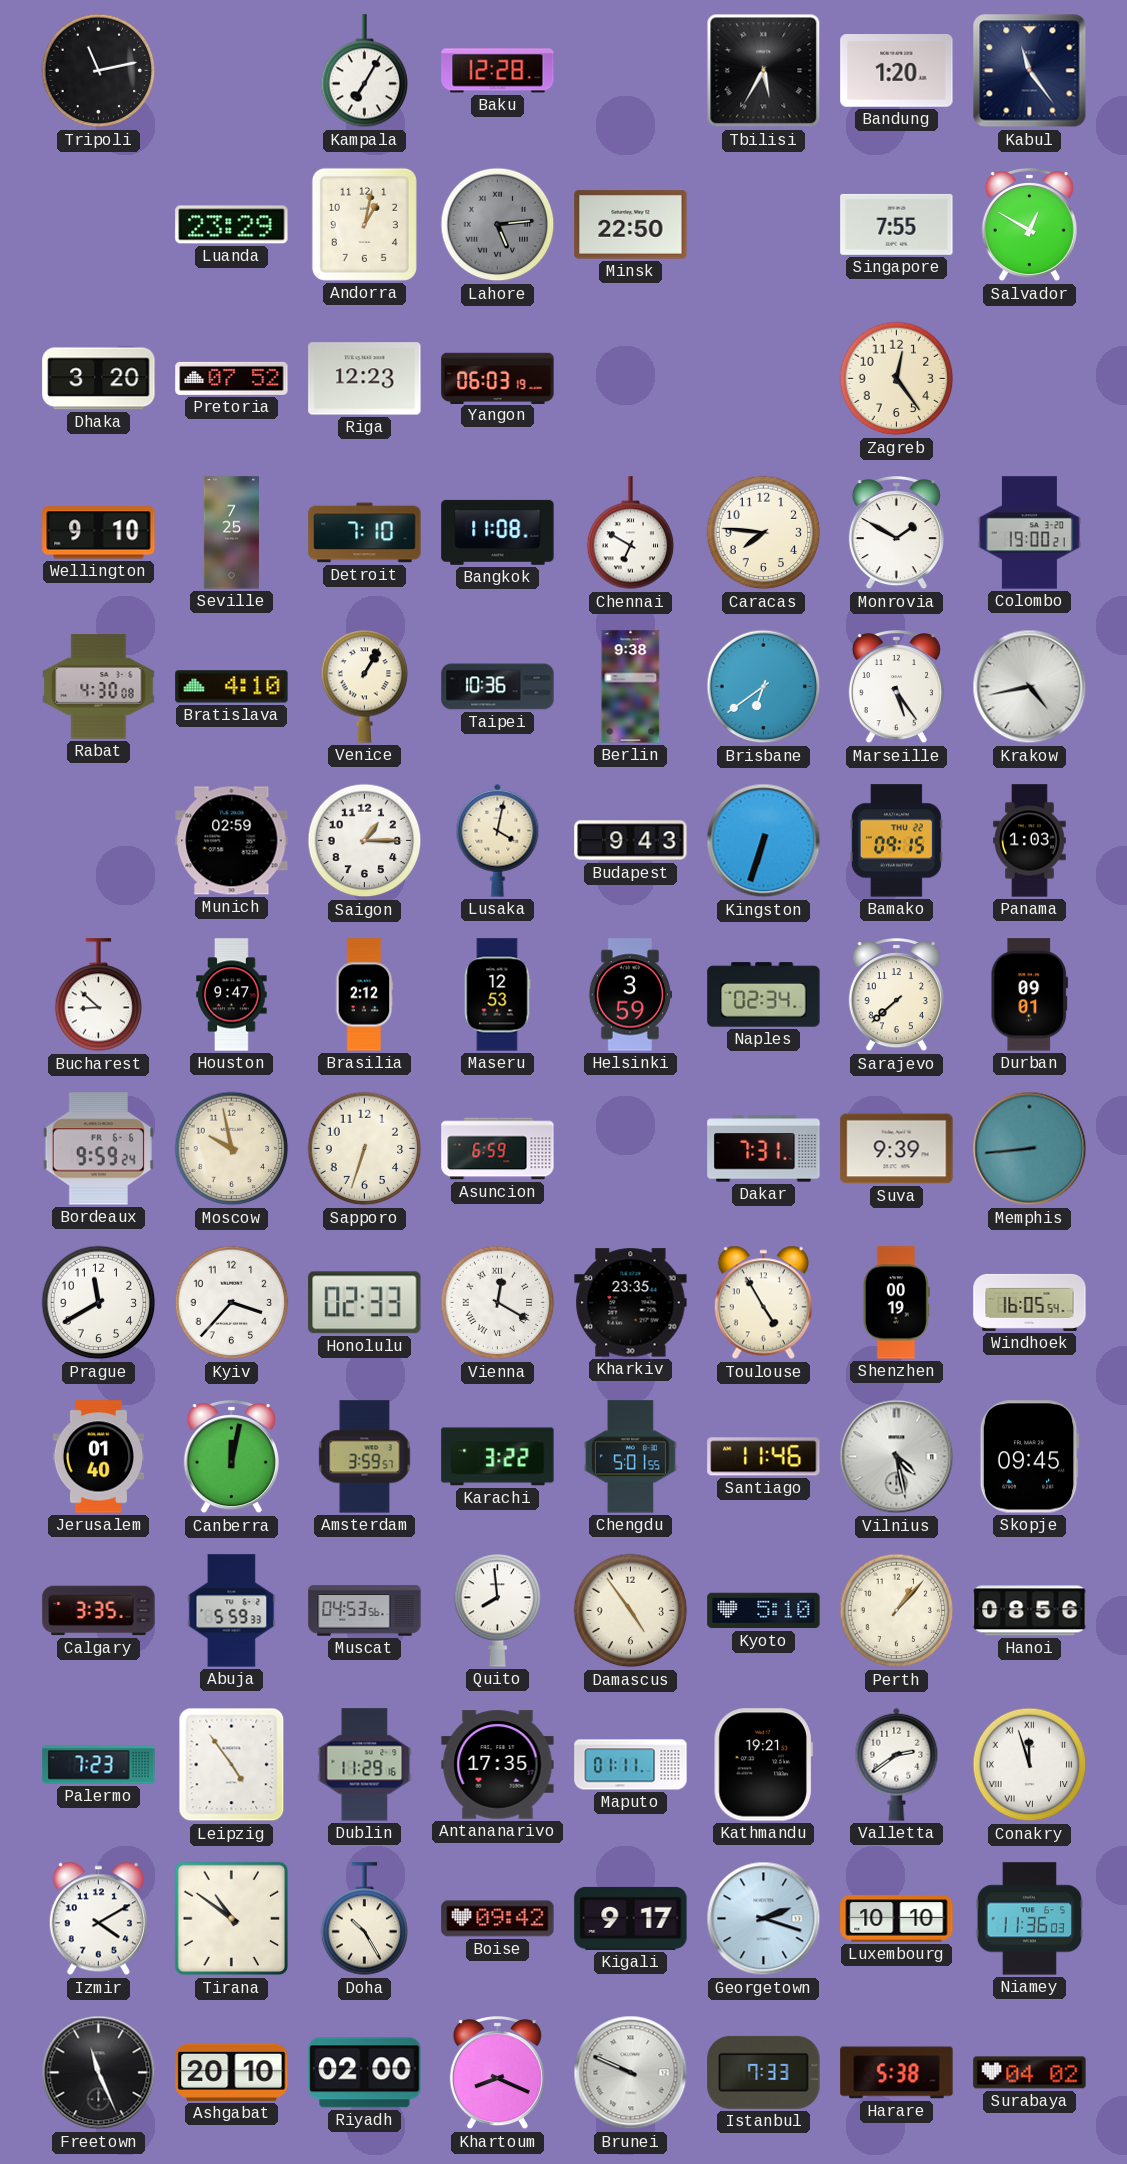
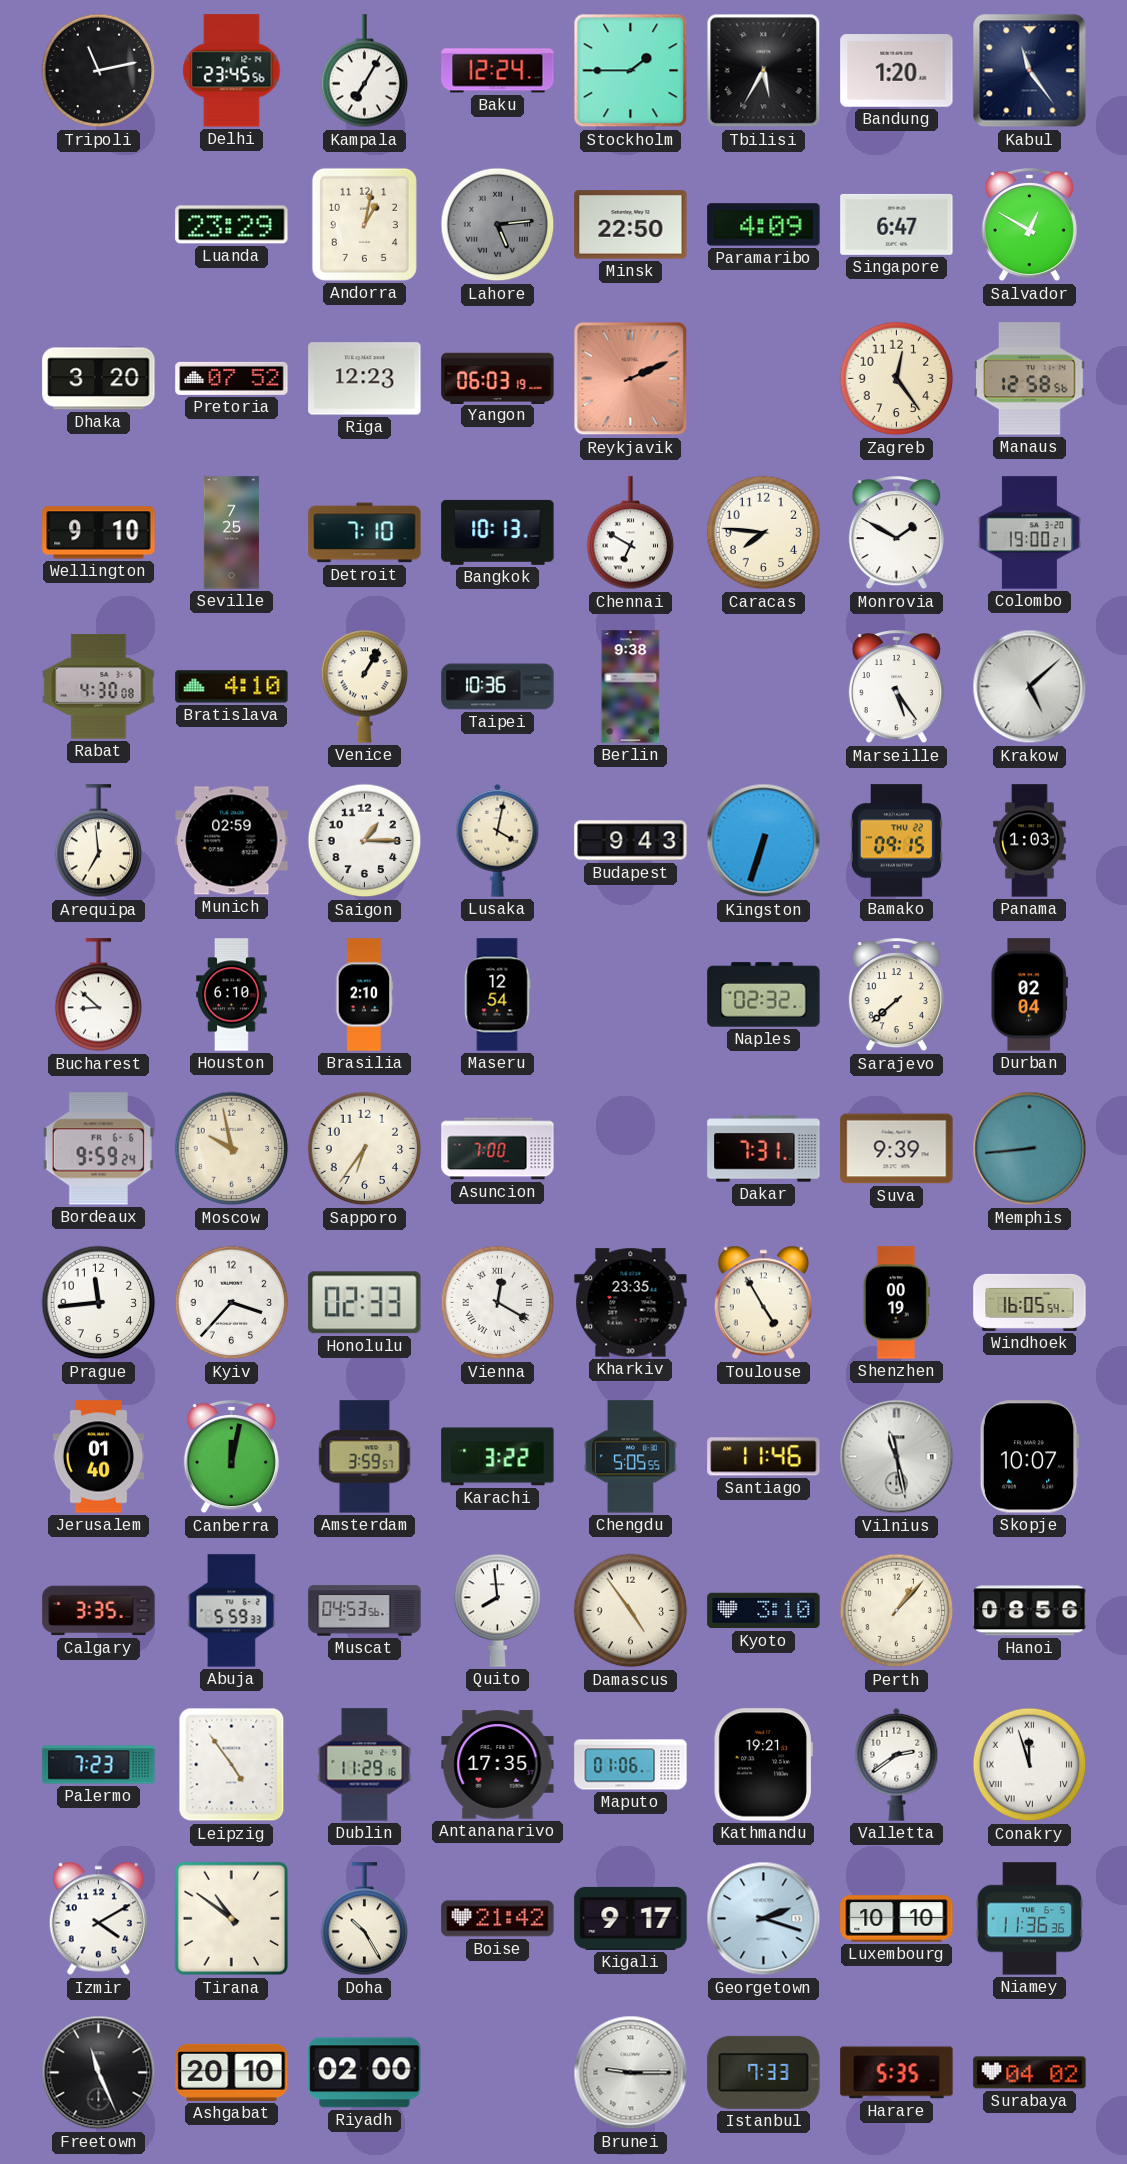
Delhi: none -> 23:45 (232, 71)
Baku: 12:28 -> 12:24 (498, 71)
Stockholm: none -> 1:45 (631, 71)
Paramaribo: none -> 4:09 (764, 225)
Singapore: 7:55 -> 6:47 (897, 224)
Reykjavik: none -> 2:11 (631, 379)
Manaus: none -> 12:58 (1030, 379)
Bangkok: 11:08 -> 10:13 (498, 532)
Brisbane: 6:39 -> none (764, 687)
Krakow: 4:43 -> 5:08 (1030, 687)
Arequipa: none -> 6:59 (99, 841)
Houston: 9:47 -> 6:10 (232, 995)
Brasilia: 2:12 -> 2:10 (364, 995)
Maseru: 12:53 -> 12:54 (497, 995)
Helsinki: 3:59 -> none (629, 995)
Naples: 02:34 -> 02:32 (764, 995)
Durban: 09:01 -> 02:04 (1029, 995)
Sapporo: 6:33 -> 6:36 (365, 1149)
Asuncion: 6:59 -> 7:00 (498, 1149)
Prague: 11:40 -> 11:44 (99, 1303)
Chengdu: 5:01 -> 5:05 (630, 1457)
Vilnius: 4:28 -> 11:28 (897, 1457)
Skopje: 09:45 -> 10:07 (1029, 1457)
Kyoto: 5:10 -> 3:10 (764, 1611)
Maputo: 01:11 -> 01:06 (631, 1765)
Boise: 09:42 -> 21:42 (498, 1919)
Niamey: 11:36:03 -> 11:36:36 (1030, 1919)
Khartoum: 8:19 -> none (497, 2074)
Brunei: 9:49 -> 9:15 (631, 2073)
Harare: 5:38 -> 5:35 (897, 2073)
